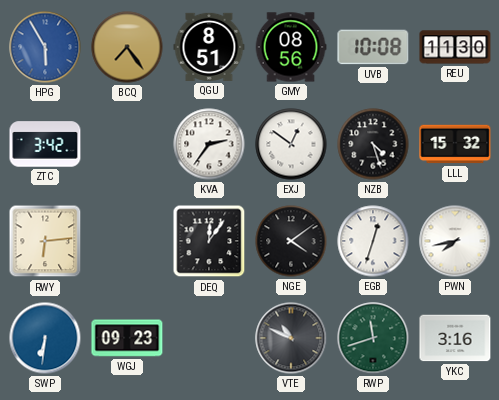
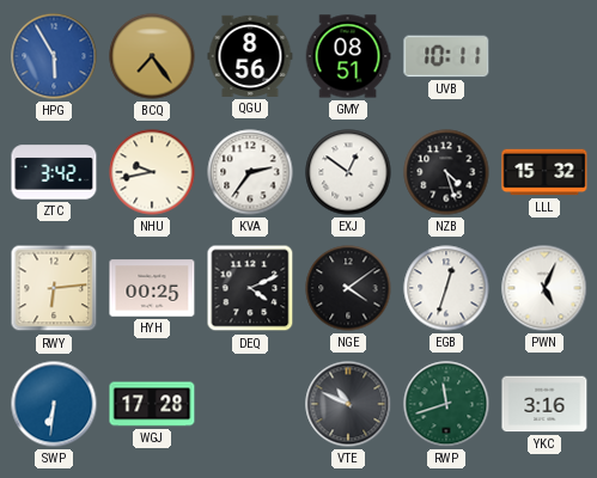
QGU: 8:51 -> 8:56 (250, 56)
GMY: 08:56 -> 08:51 (348, 56)
UVB: 10:08 -> 10:11 (446, 56)
REU: 11:30 -> none (455, 47)
NHU: none -> 9:43 (152, 172)
HYH: none -> 00:25 (152, 288)
DEQ: 12:06 -> 4:11 (250, 288)
PWN: 7:43 -> 5:04 (544, 288)
WGJ: 09:23 -> 17:28 (152, 404)
